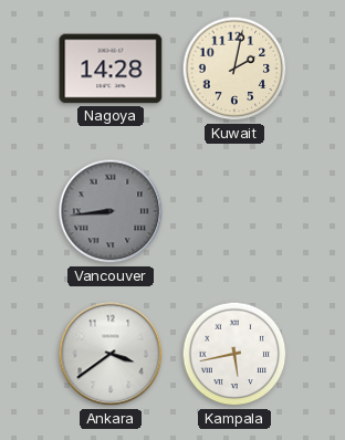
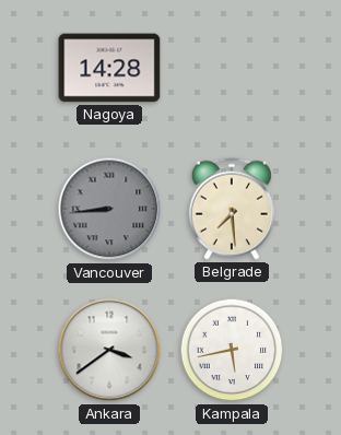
Kuwait: 2:02 -> none (234, 69)
Belgrade: none -> 7:29 (232, 209)
